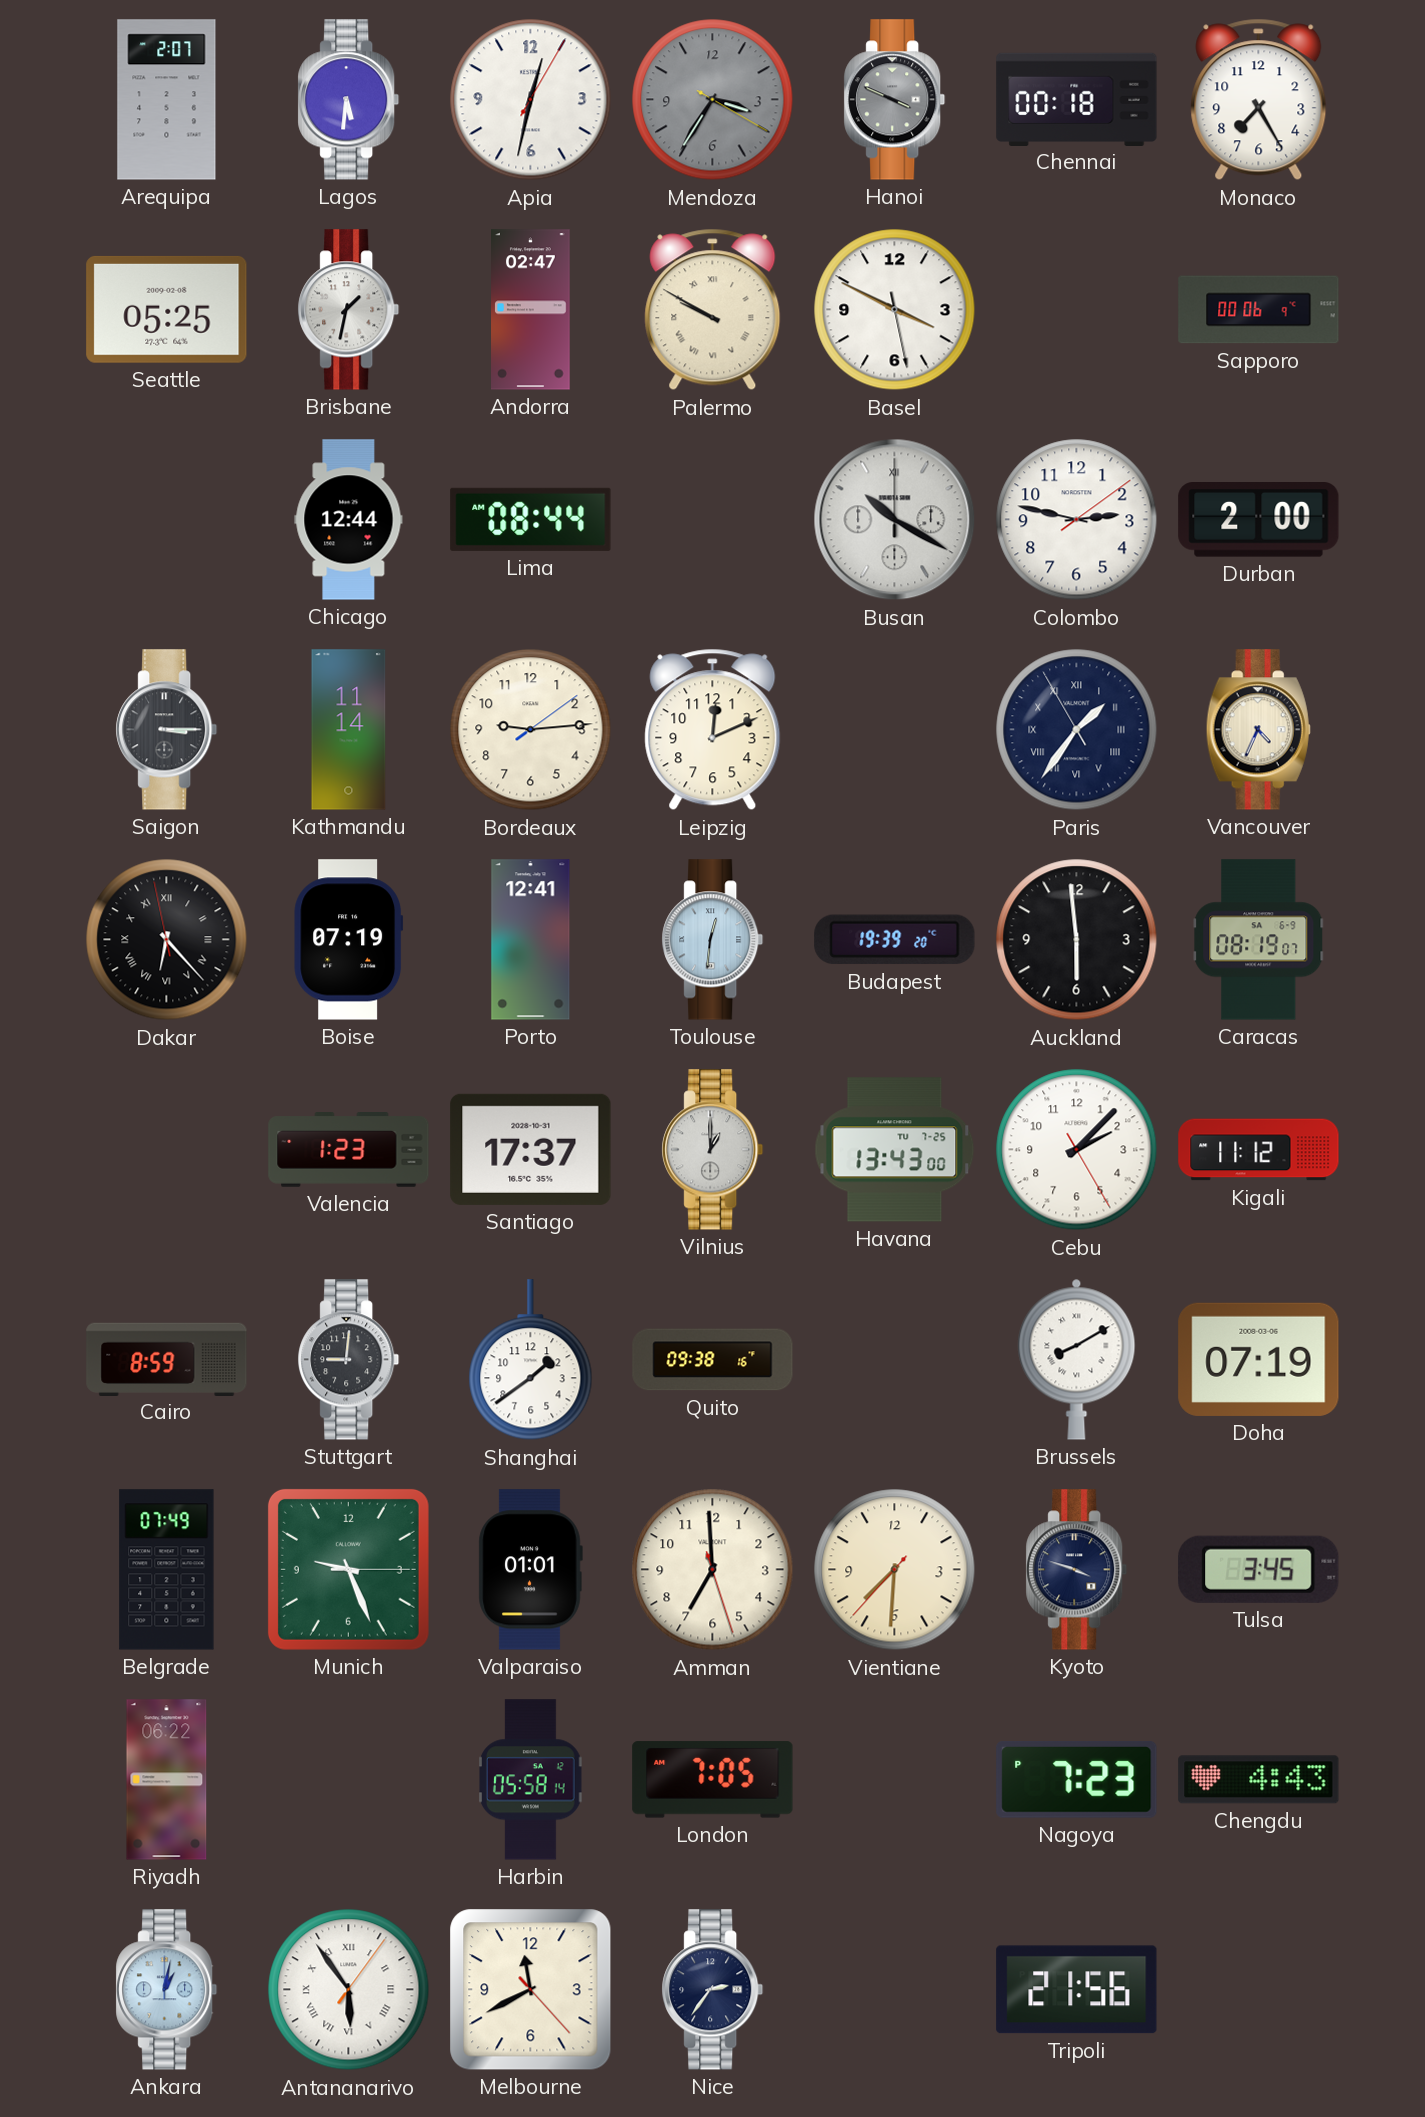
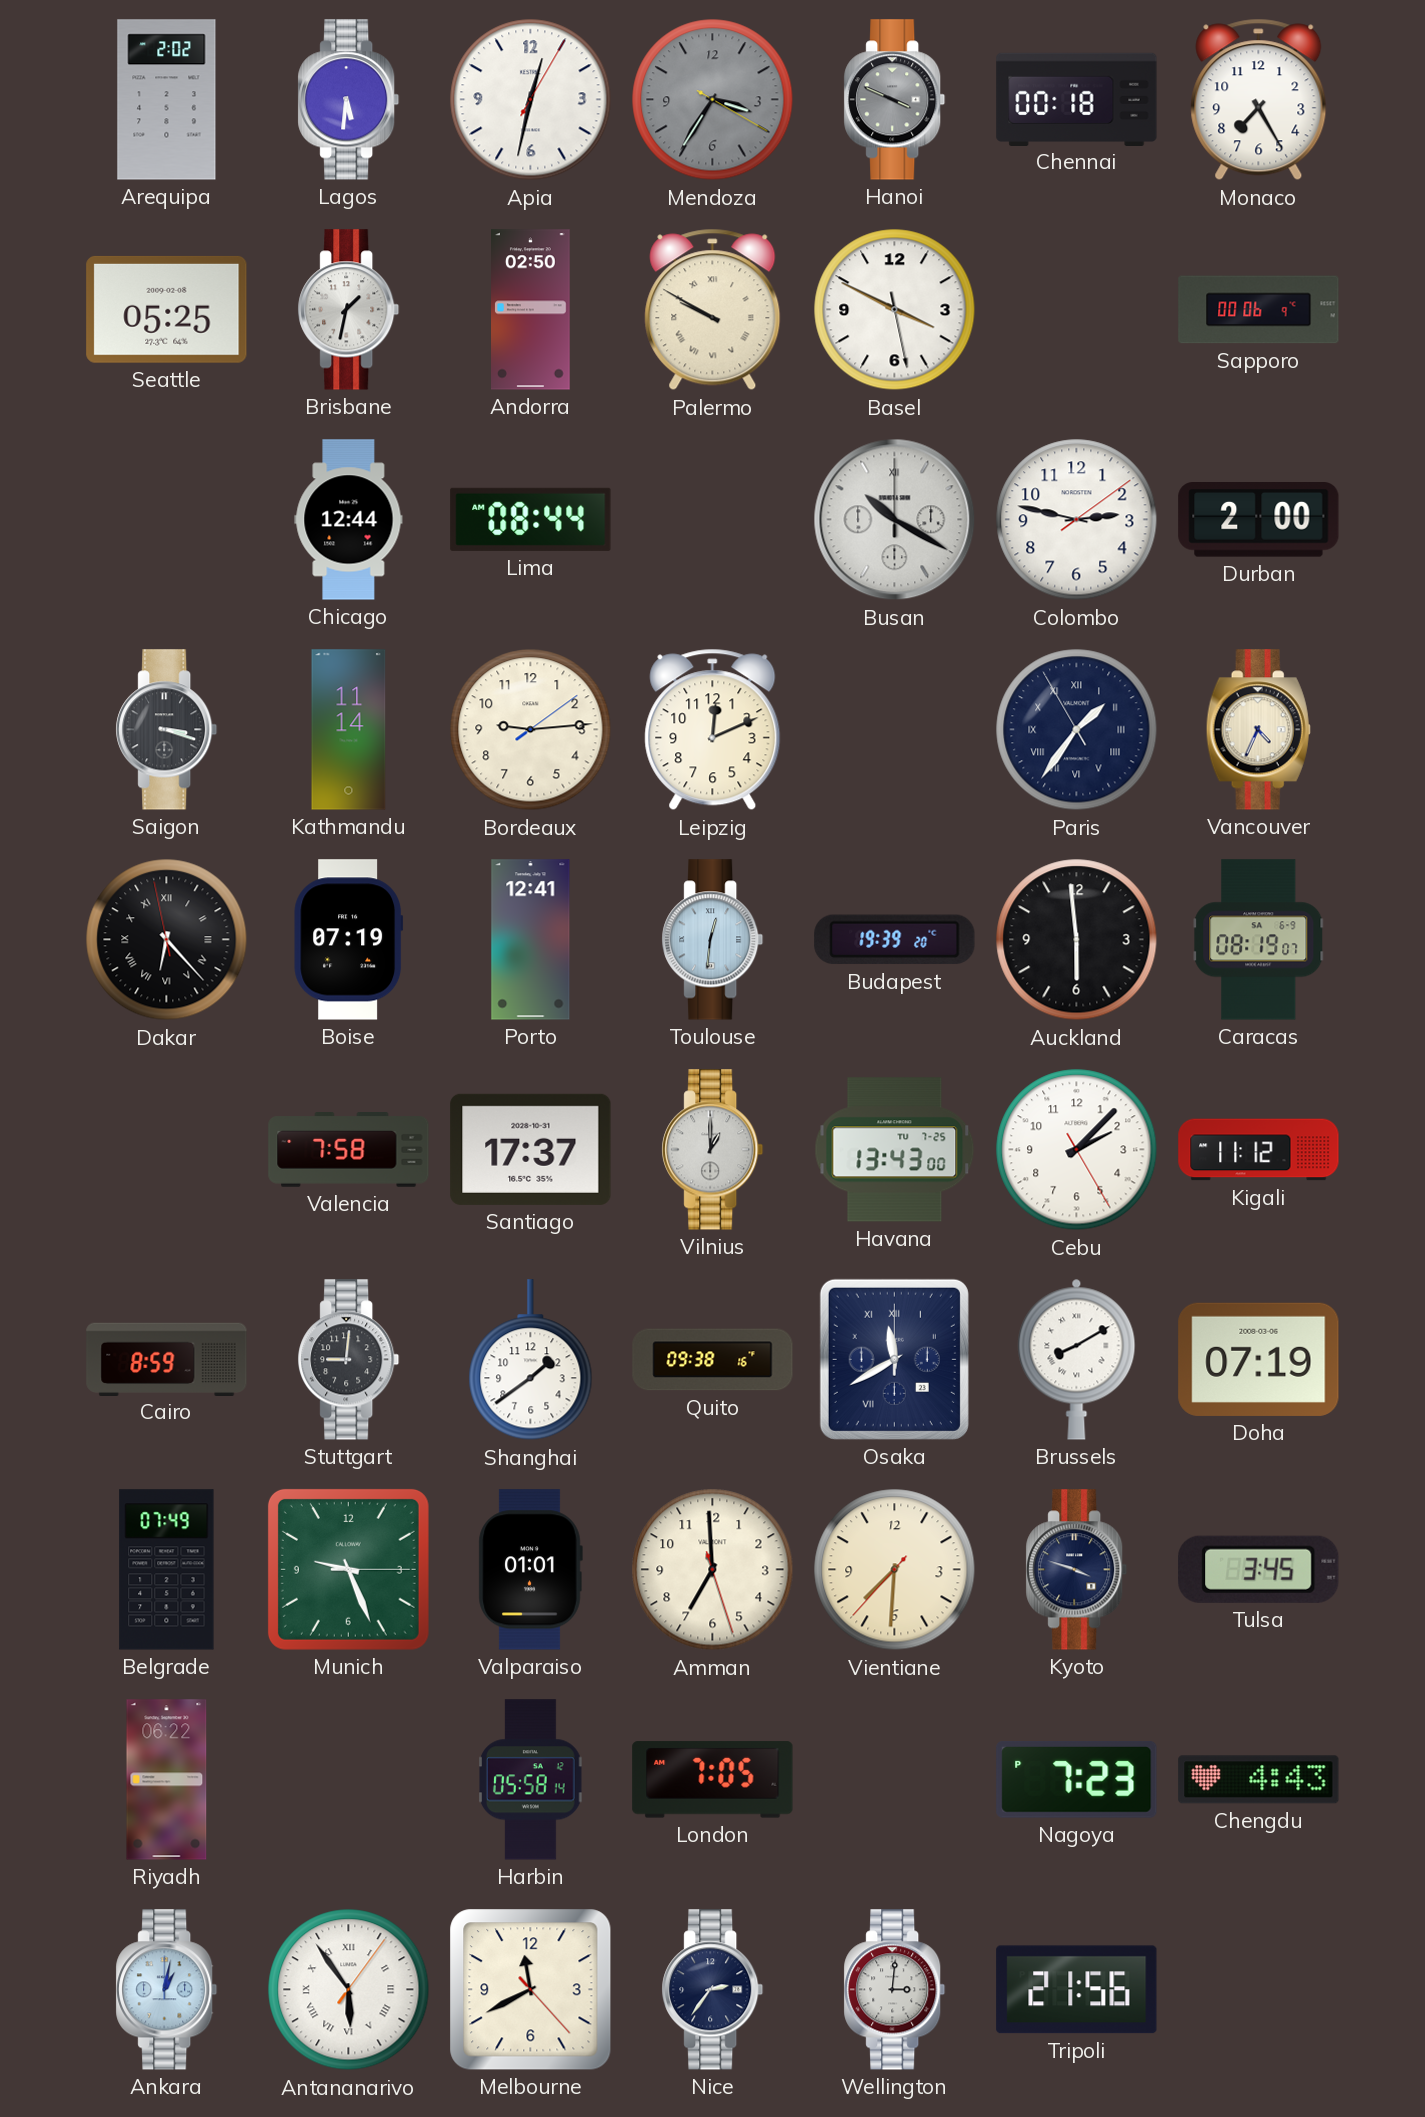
Arequipa: 2:07 -> 2:02 (167, 100)
Andorra: 02:47 -> 02:50 (531, 310)
Saigon: 3:15 -> 3:18 (167, 730)
Valencia: 1:23 -> 7:58 (349, 1150)
Osaka: none -> 11:40 (894, 1359)
Wellington: none -> 3:01 (895, 1990)
